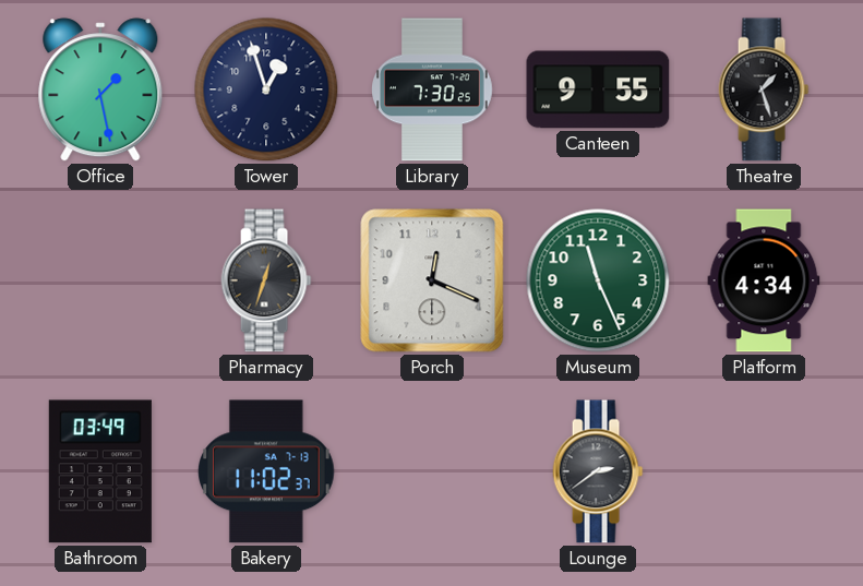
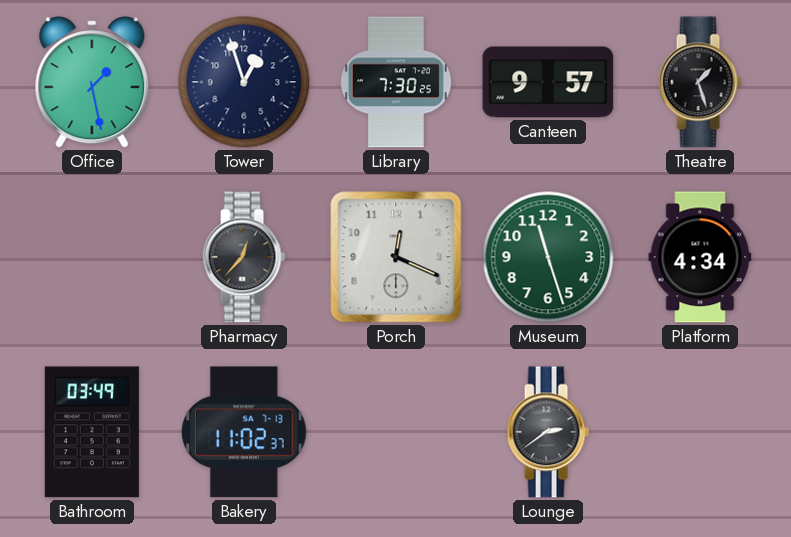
Canteen: 9:55 -> 9:57 (548, 82)
Pharmacy: 12:33 -> 12:37 (244, 257)
Museum: 11:26 -> 11:27 (548, 257)
